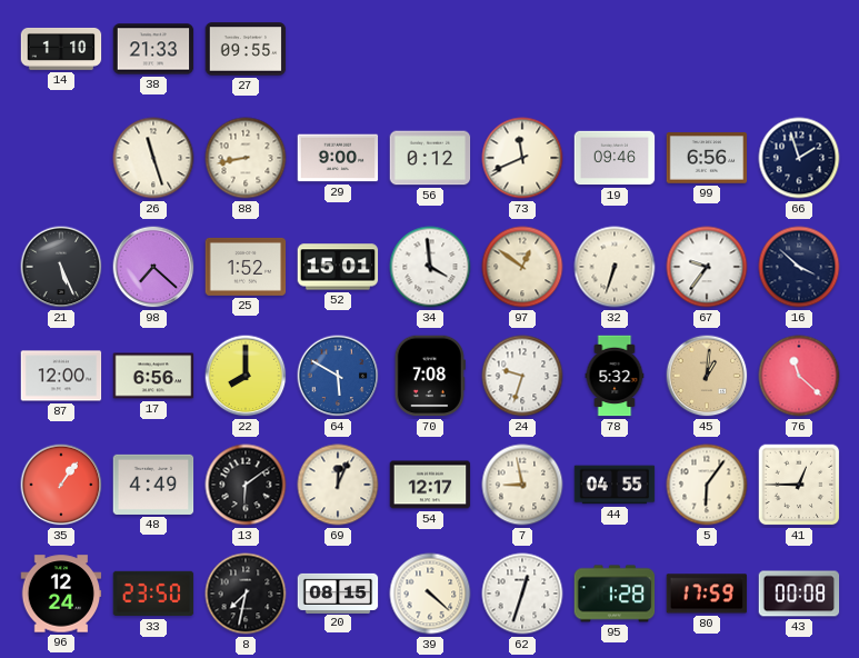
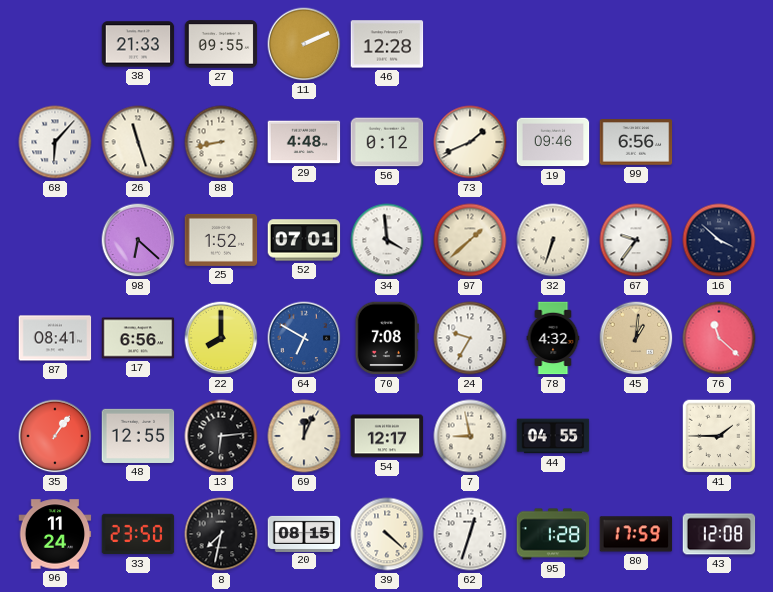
14: 1:10 -> none (61, 49)
11: none -> 2:11 (304, 44)
46: none -> 12:28 (387, 44)
68: none -> 6:07 (55, 142)
29: 9:00 -> 4:48 (304, 142)
73: 11:41 -> 1:41 (470, 142)
66: 1:57 -> none (799, 158)
21: 5:26 -> none (61, 267)
98: 7:22 -> 6:22 (138, 240)
52: 15:01 -> 07:01 (304, 240)
97: 12:51 -> 1:38 (470, 240)
87: 12:00 -> 08:41 (55, 338)
64: 5:50 -> 6:50 (304, 338)
24: 9:33 -> 9:35 (470, 338)
78: 5:32 -> 4:32 (553, 338)
48: 4:49 -> 12:55 (138, 436)
13: 6:09 -> 6:14 (221, 436)
5: 6:06 -> none (707, 485)
41: 12:45 -> 1:45 (719, 436)
96: 12:24 -> 11:24 (55, 534)
43: 00:08 -> 12:08 (719, 534)
